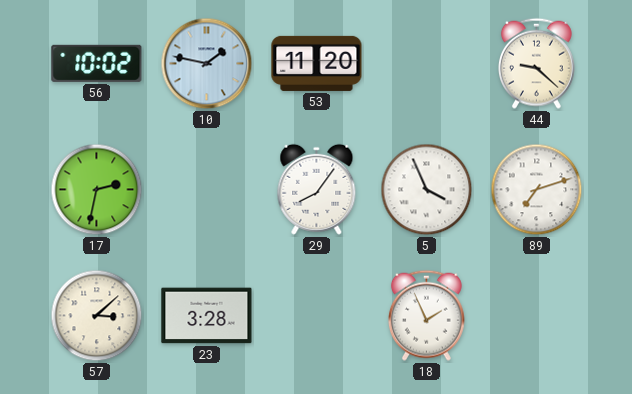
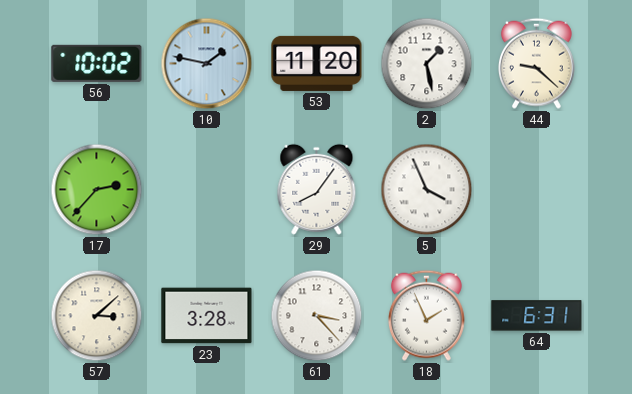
2: none -> 1:28 (427, 64)
17: 2:32 -> 2:37 (97, 190)
89: 7:12 -> none (537, 190)
61: none -> 3:23 (317, 316)
64: none -> 6:31 (537, 316)
